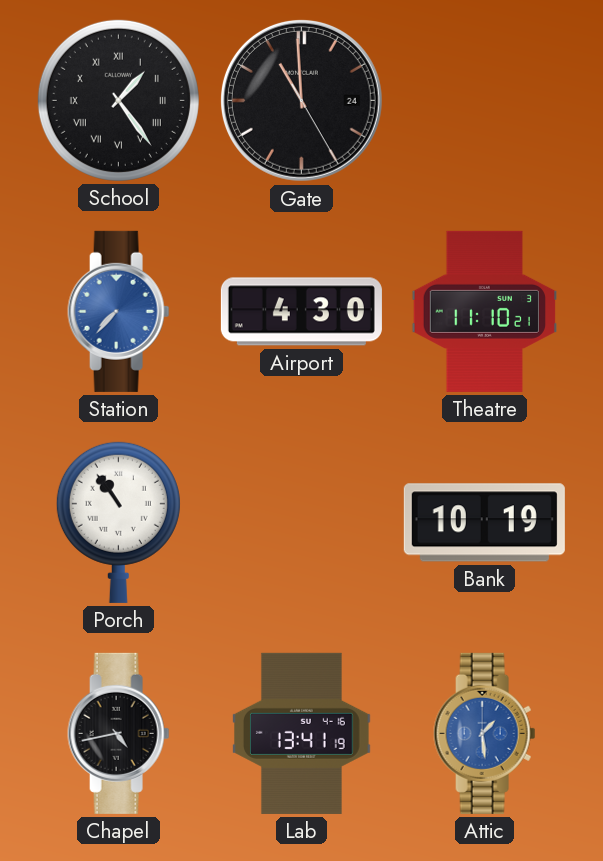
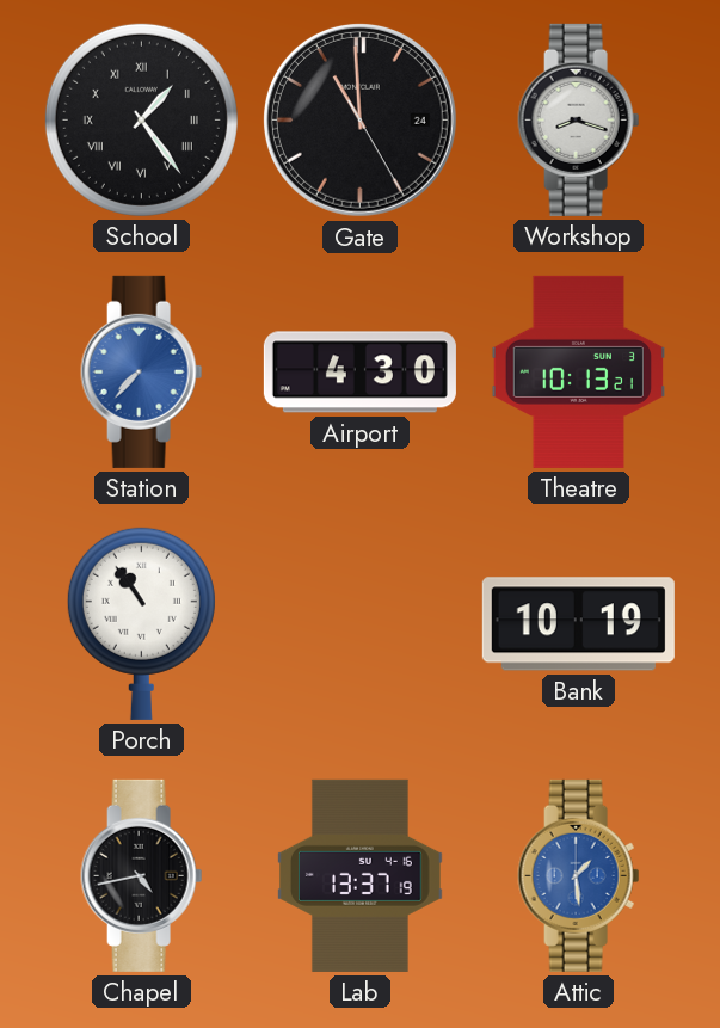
Workshop: none -> 8:18 (579, 119)
Theatre: 11:10 -> 10:13 (578, 371)
Lab: 13:41 -> 13:37 (361, 875)
